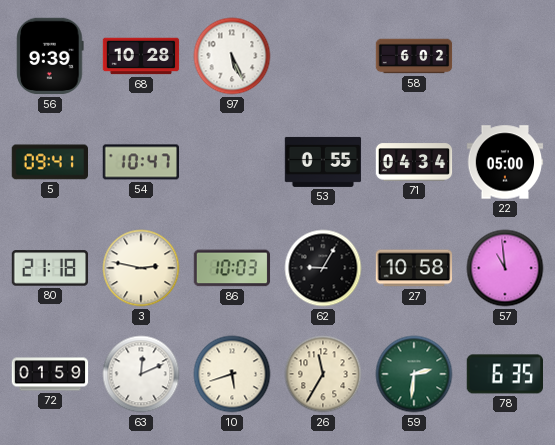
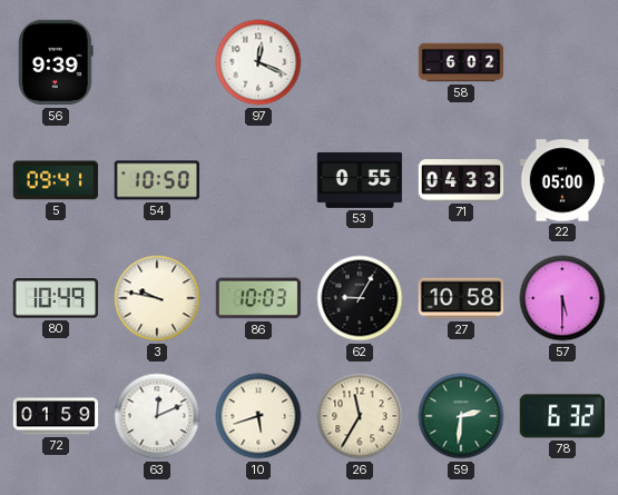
68: 10:28 -> none (141, 56)
97: 5:26 -> 12:19 (258, 62)
54: 10:47 -> 10:50 (156, 180)
71: 04:34 -> 04:33 (461, 180)
80: 21:18 -> 10:49 (56, 298)
3: 2:47 -> 9:47 (157, 298)
57: 10:59 -> 5:30 (562, 298)
78: 6:35 -> 6:32 (561, 416)
